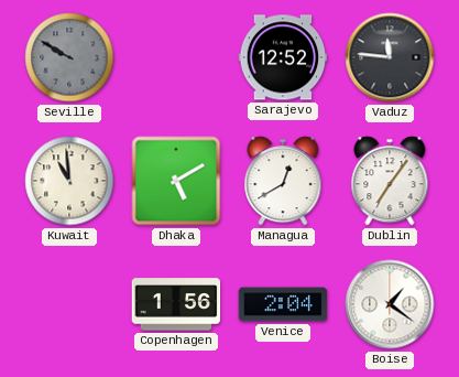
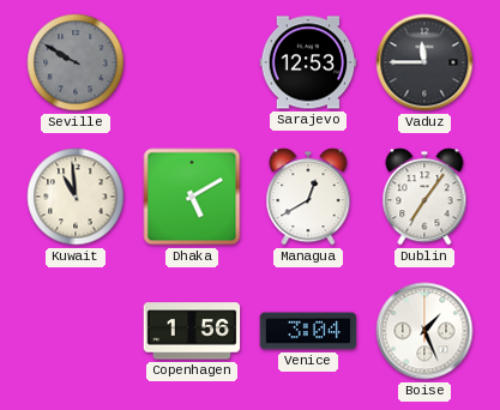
Sarajevo: 12:52 -> 12:53 (308, 62)
Vaduz: 11:46 -> 11:45 (424, 62)
Venice: 2:04 -> 3:04 (308, 331)
Boise: 1:21 -> 1:26 (424, 331)
